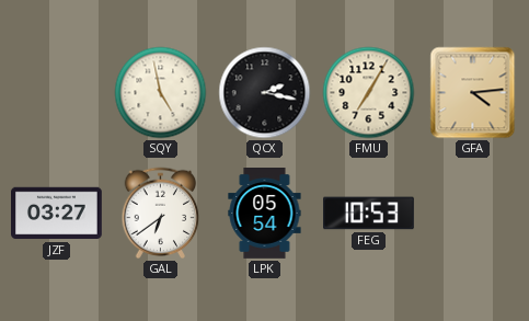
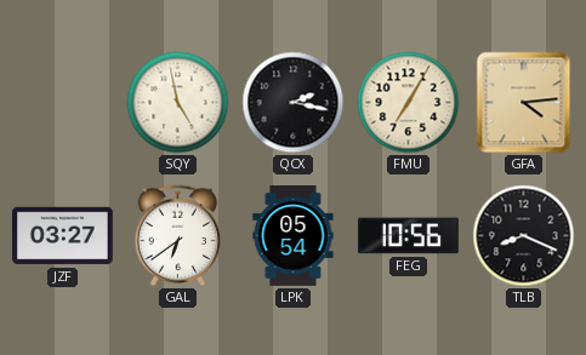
FEG: 10:53 -> 10:56 (409, 236)
TLB: none -> 8:19 (524, 236)
